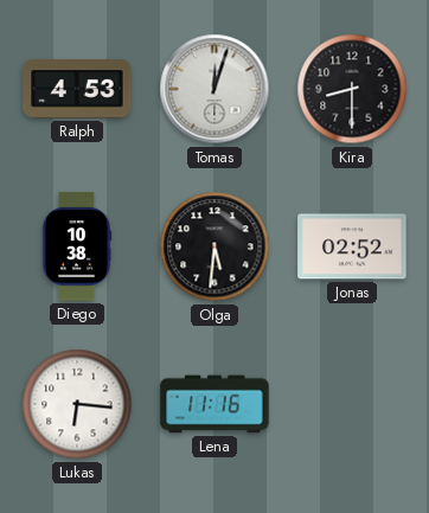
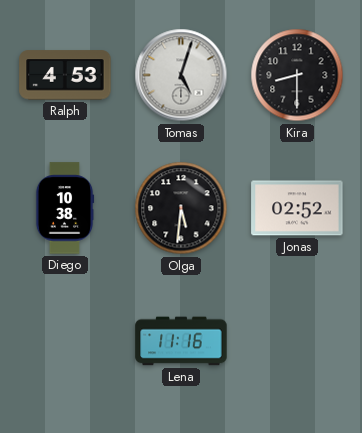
Tomas: 12:03 -> 5:03 (181, 75)
Lukas: 6:16 -> none (77, 404)
